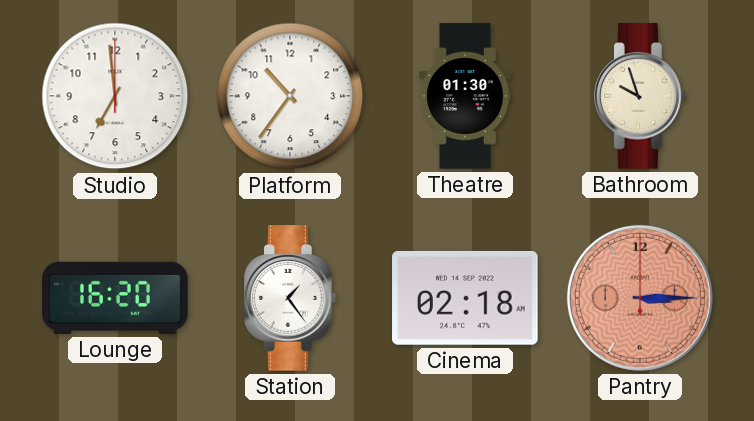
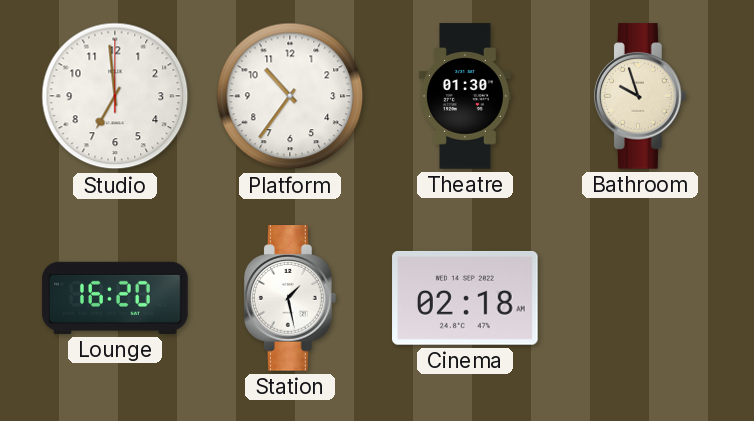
Station: 1:24 -> 1:28 (291, 298)
Pantry: 3:15 -> none (640, 298)
